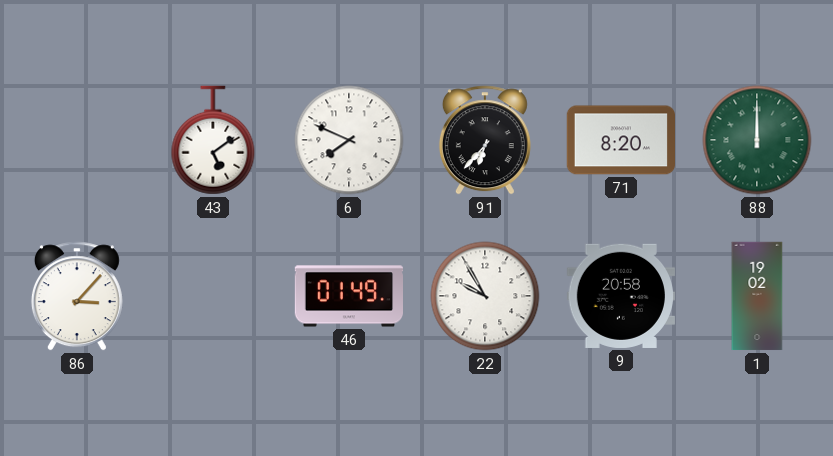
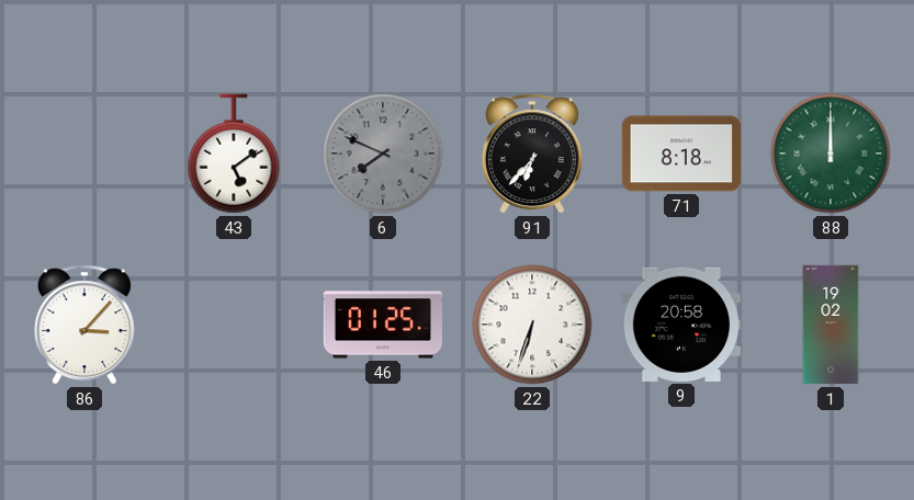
6 dial: white -> grey (383, 154)
71: 8:20 -> 8:18 (680, 154)
46: 01:49 -> 01:25 (383, 325)
22: 9:55 -> 6:33 (532, 325)
